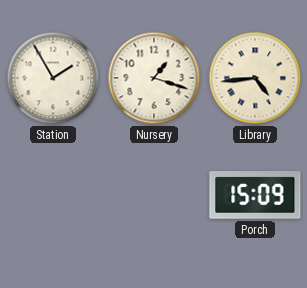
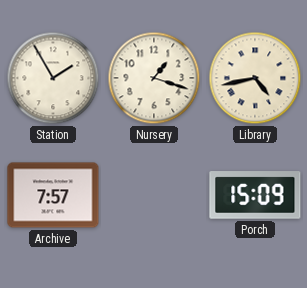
Library: 4:44 -> 4:43 (255, 78)
Archive: none -> 7:57 (53, 195)
